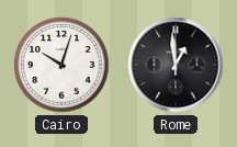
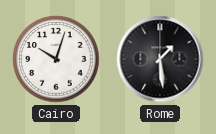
Rome: 12:59 -> 1:29 (160, 59)
